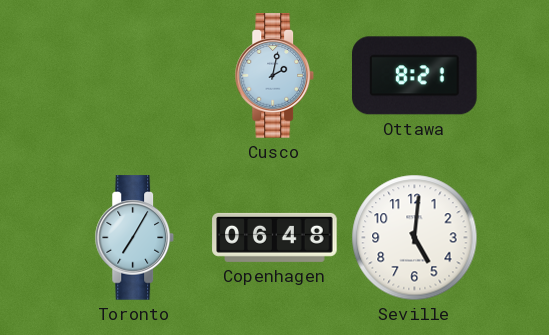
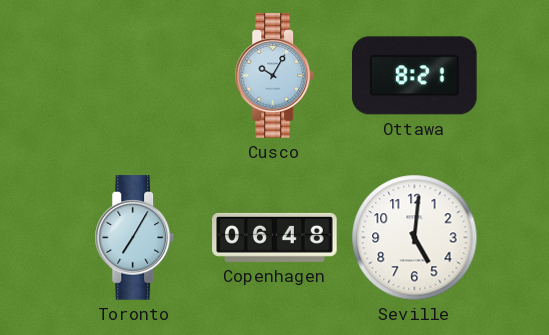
Cusco: 2:02 -> 10:05 (275, 76)
